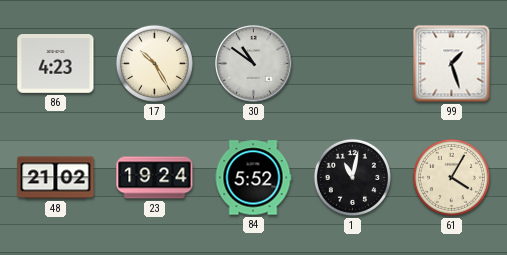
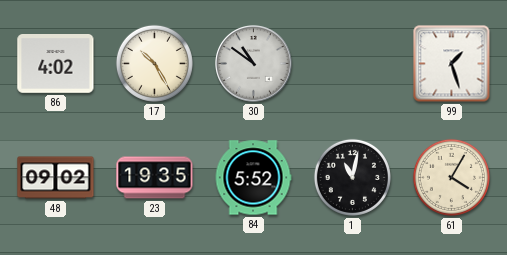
86: 4:23 -> 4:02 (56, 64)
48: 21:02 -> 09:02 (56, 178)
23: 19:24 -> 19:35 (155, 178)
